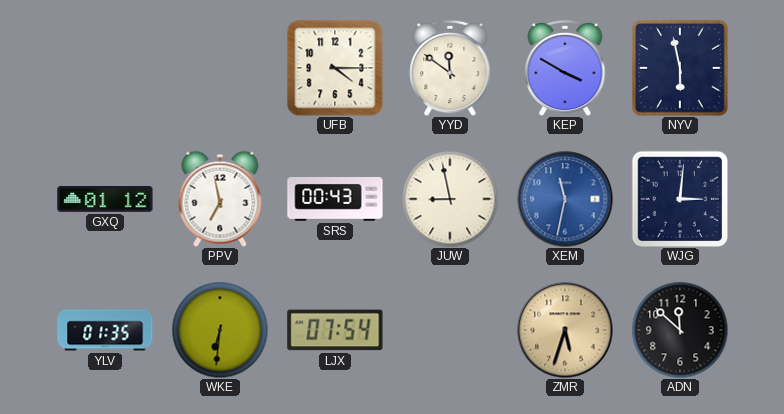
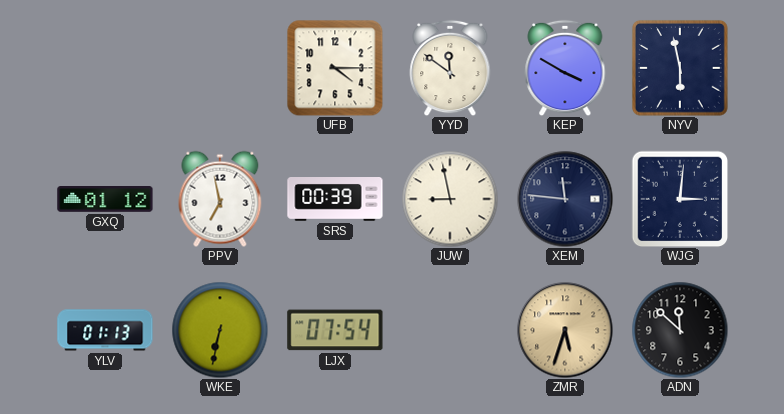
SRS: 00:43 -> 00:39 (335, 200)
XEM: 11:32 -> 11:46 (565, 199)
XEM dial: blue -> navy (565, 199)
YLV: 01:35 -> 01:13 (105, 330)
WKE: 6:31 -> 6:32 (220, 330)
